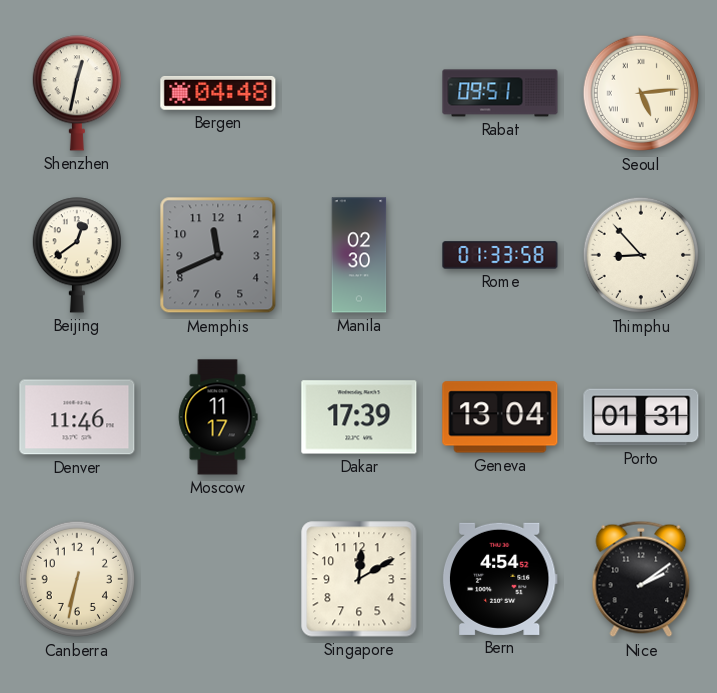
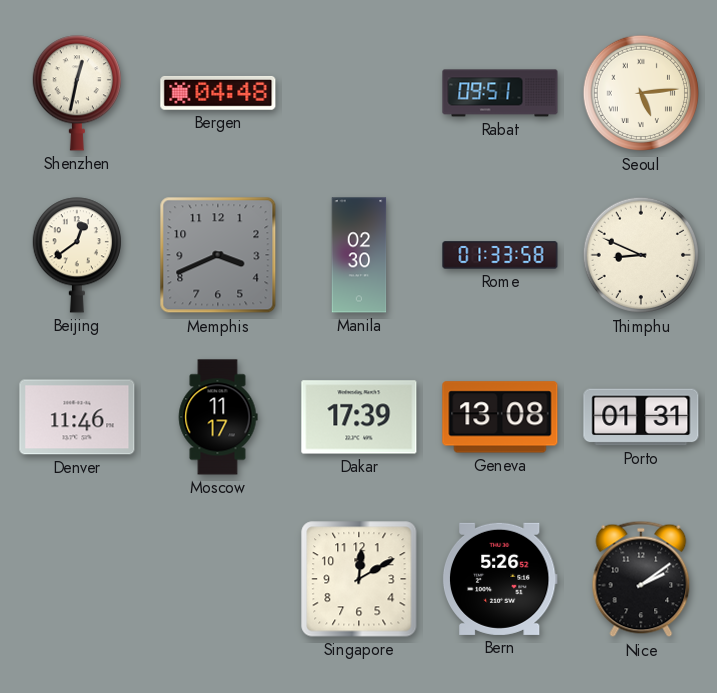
Memphis: 11:41 -> 3:41 (218, 255)
Thimphu: 8:53 -> 8:49 (641, 255)
Geneva: 13:04 -> 13:08 (500, 417)
Canberra: 6:32 -> none (77, 579)
Bern: 4:54 -> 5:26 (500, 579)
